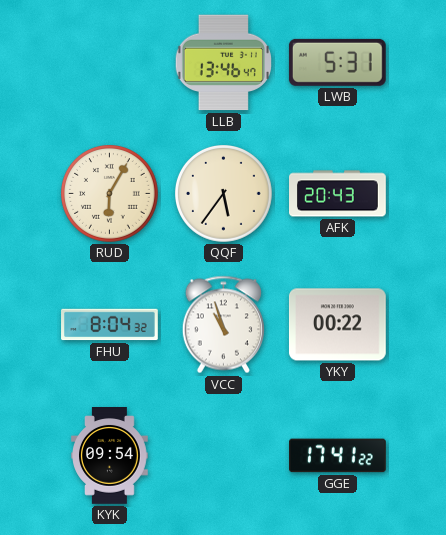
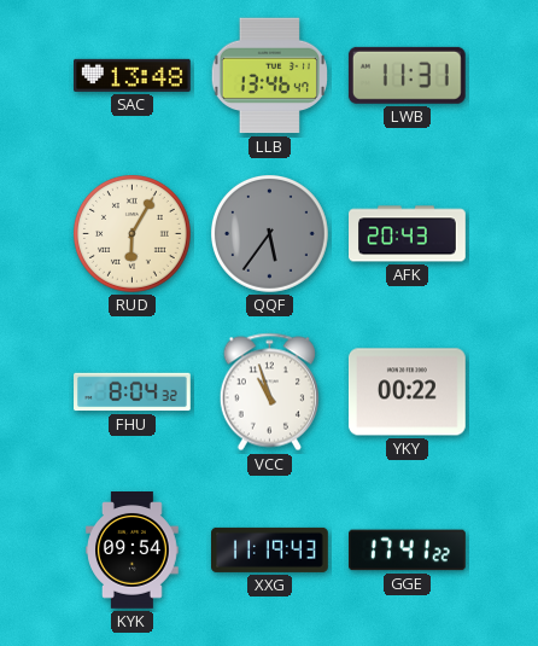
SAC: none -> 13:48 (133, 75)
LWB: 5:31 -> 11:31 (407, 75)
QQF dial: cream -> grey (270, 234)
XXG: none -> 11:19 (270, 549)
